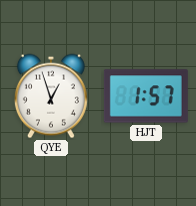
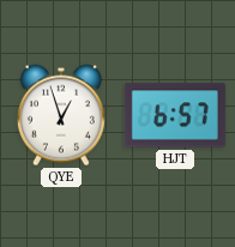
HJT: 1:57 -> 6:57 (175, 115)
